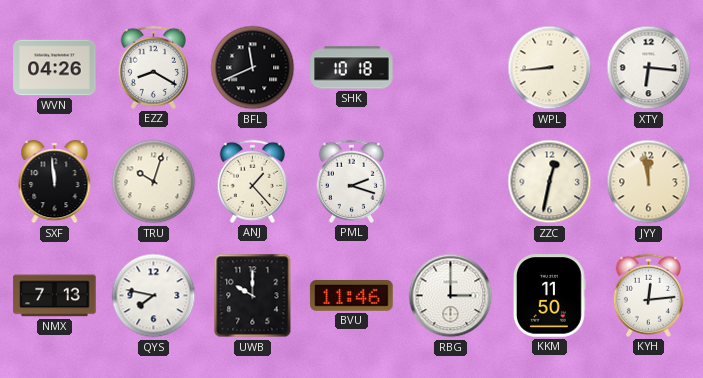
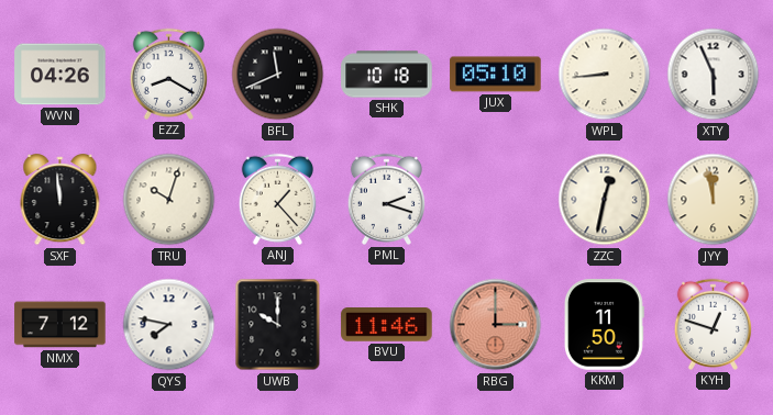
JUX: none -> 05:10 (496, 75)
XTY: 6:16 -> 5:56 (714, 75)
NMX: 7:13 -> 7:12 (60, 325)
RBG dial: white -> salmon (496, 325)
KYH: 12:14 -> 12:48 (713, 324)
